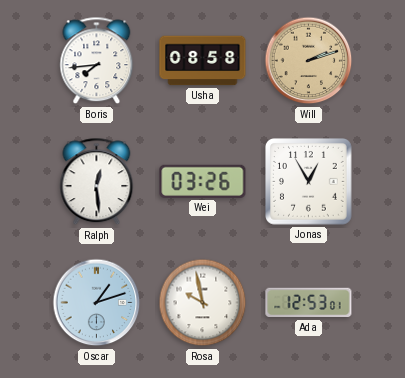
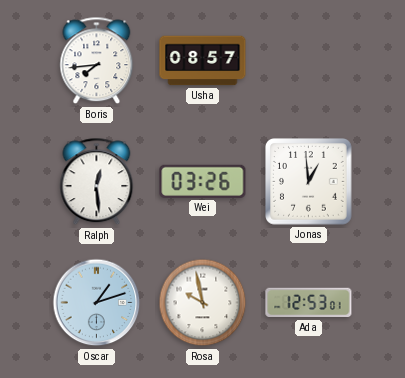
Usha: 08:58 -> 08:57 (203, 61)
Will: 2:12 -> none (309, 61)
Jonas: 12:55 -> 12:59 (309, 182)
